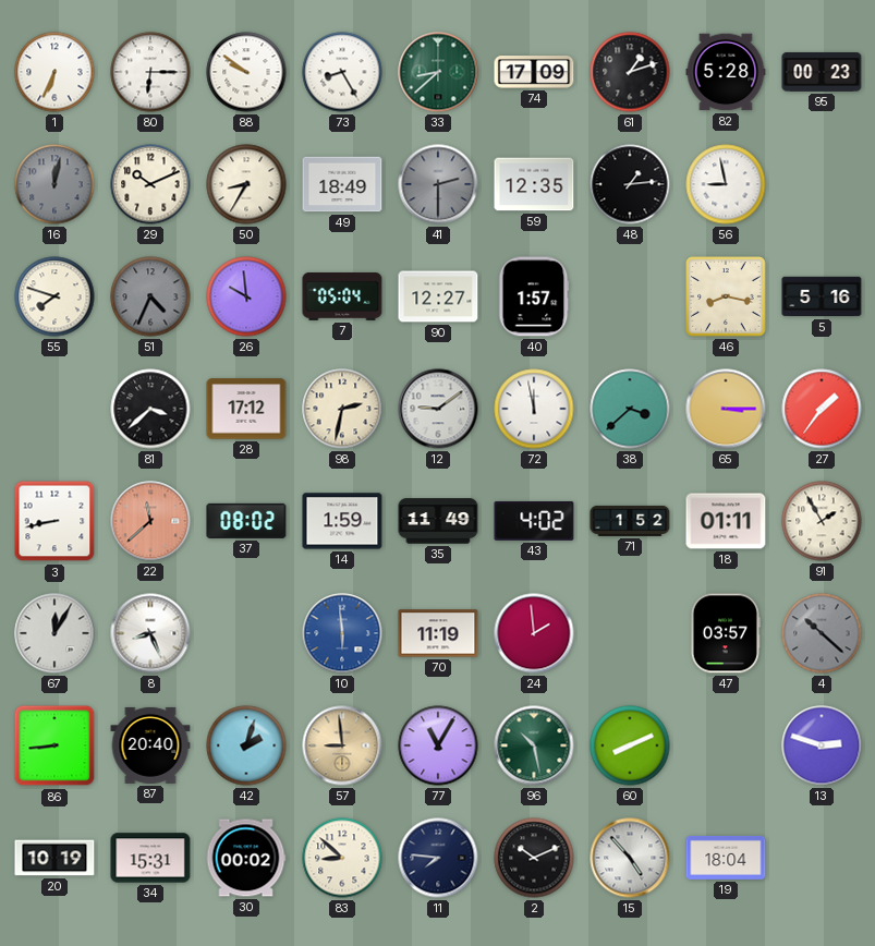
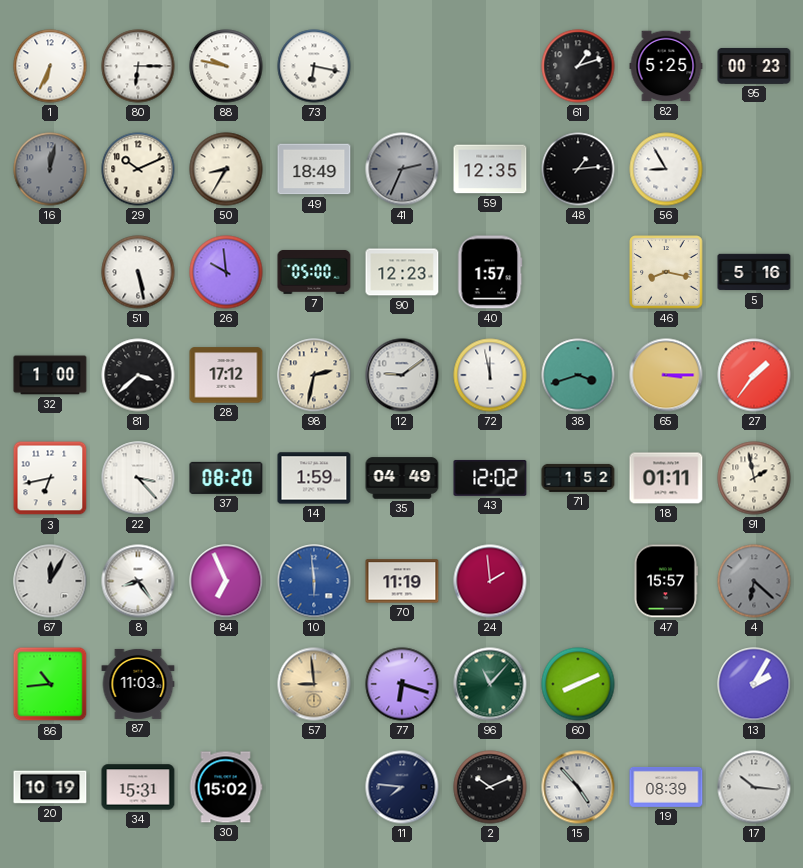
88: 9:51 -> 9:47 (226, 66)
73: 8:25 -> 6:17 (314, 66)
33: 8:38 -> none (438, 72)
74: 17:09 -> none (534, 72)
82: 5:28 -> 5:25 (666, 66)
41: 2:30 -> 2:34 (402, 169)
56: 8:58 -> 8:55 (666, 169)
55: 7:48 -> none (54, 296)
51: 4:34 -> 5:28 (138, 272)
51 dial: grey -> white (138, 272)
7: 05:04 -> 05:00 (314, 272)
90: 12:27 -> 12:23 (402, 272)
32: none -> 1:00 (50, 375)
38: 3:38 -> 3:42 (578, 375)
3: 8:43 -> 6:43 (50, 478)
22: 11:38 -> 3:23 (138, 478)
22 dial: salmon -> white (138, 478)
37: 08:02 -> 08:20 (226, 478)
35: 11:49 -> 04:49 (402, 478)
43: 4:02 -> 12:02 (490, 478)
91: 1:55 -> 1:58 (754, 478)
8: 8:26 -> 8:24 (138, 581)
84: none -> 6:56 (226, 581)
47: 03:57 -> 15:57 (665, 581)
4: 10:22 -> 6:22 (754, 581)
86: 8:44 -> 10:44 (50, 684)
87: 20:40 -> 11:03 (138, 684)
42: 2:03 -> none (246, 745)
77: 11:05 -> 6:18 (402, 684)
96: 10:28 -> 11:07 (490, 684)
13: 2:48 -> 2:05 (754, 684)
30: 00:02 -> 15:02 (226, 787)
83: 8:52 -> none (342, 858)
19: 18:04 -> 08:39 (666, 787)
17: none -> 10:16 (754, 787)
